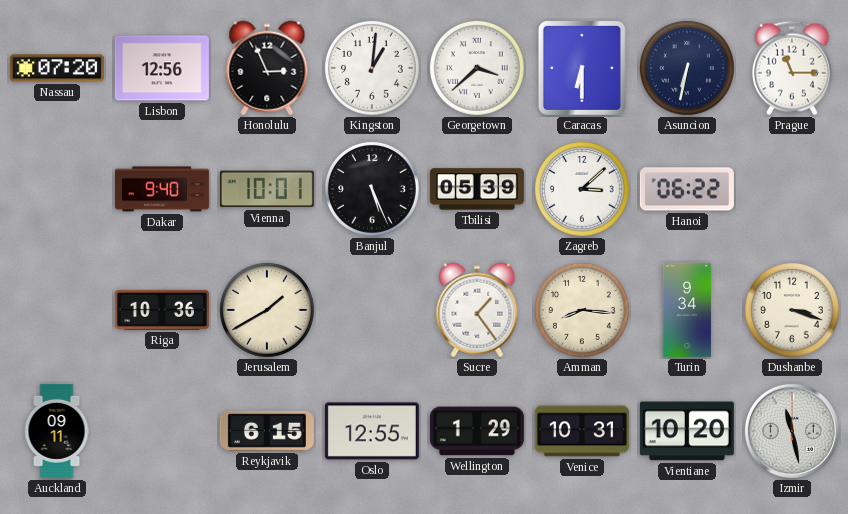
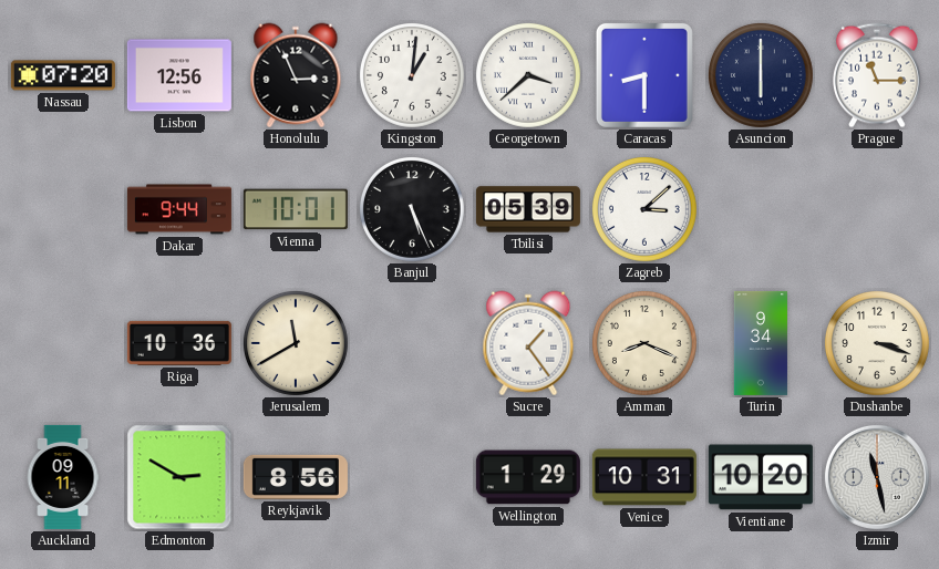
Caracas: 6:30 -> 8:30 (644, 75)
Asuncion: 6:32 -> 6:00 (761, 75)
Dakar: 9:40 -> 9:44 (179, 209)
Hanoi: 06:22 -> none (687, 189)
Jerusalem: 1:40 -> 11:40 (296, 343)
Amman: 8:16 -> 8:19 (644, 343)
Edmonton: none -> 2:50 (179, 477)
Reykjavik: 6:15 -> 8:56 (296, 477)
Oslo: 12:55 -> none (372, 431)
